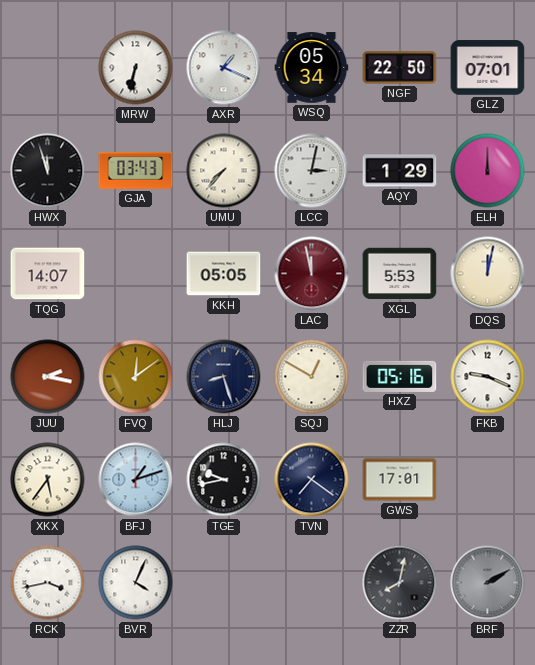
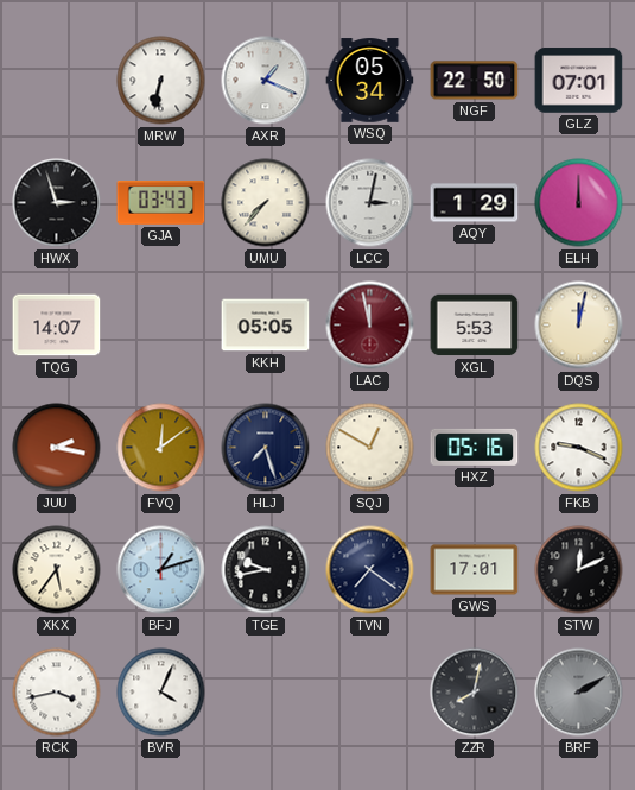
HWX: 11:57 -> 2:57 (57, 203)
HLJ: 8:27 -> 7:27 (266, 448)
STW: none -> 12:11 (579, 570)
